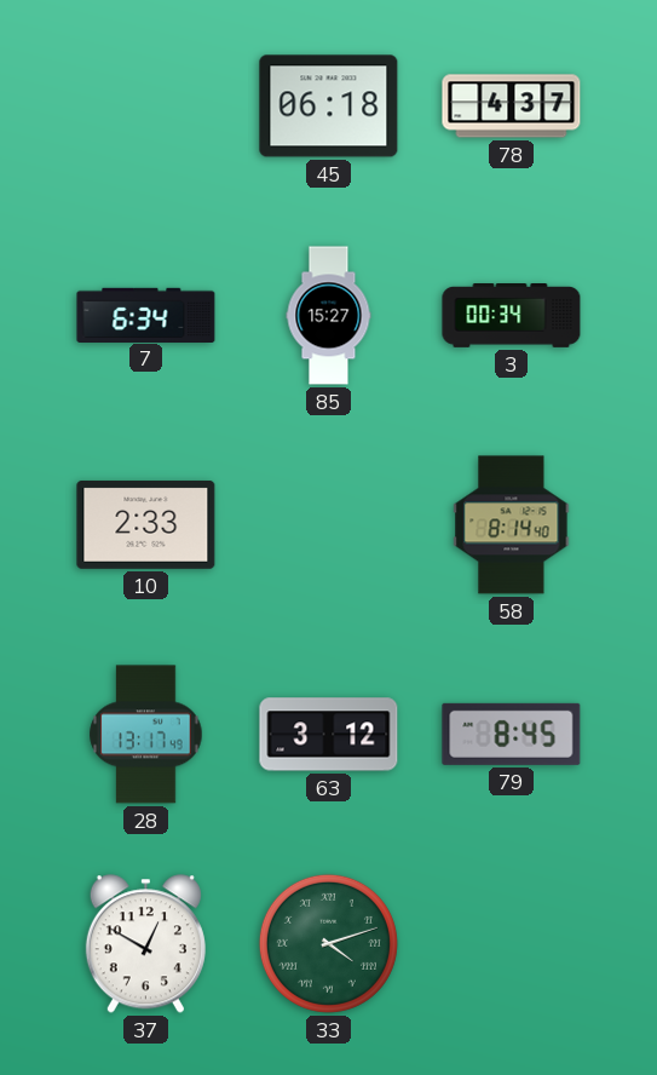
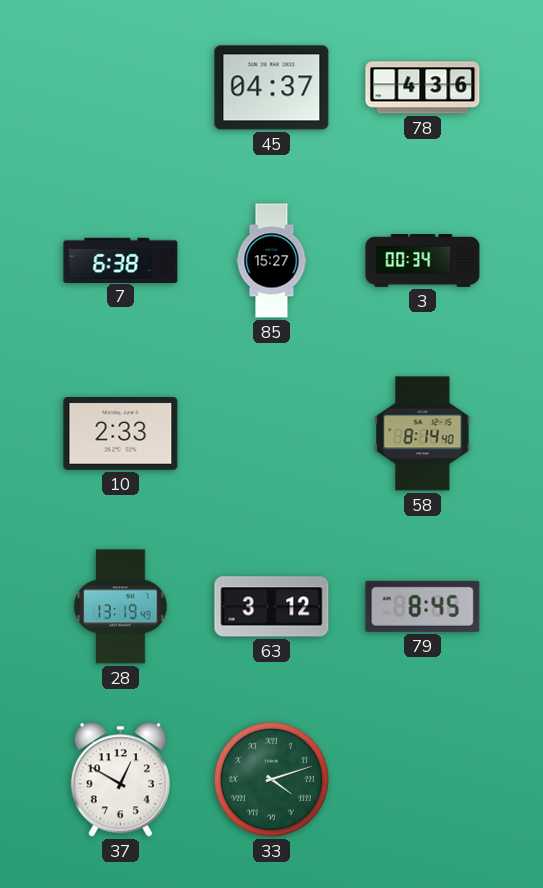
45: 06:18 -> 04:37 (272, 88)
78: 4:37 -> 4:36 (423, 88)
7: 6:34 -> 6:38 (121, 260)
28: 13:17 -> 13:19 (121, 607)
